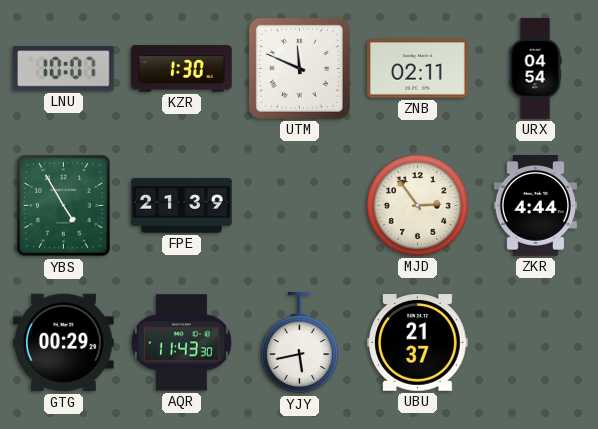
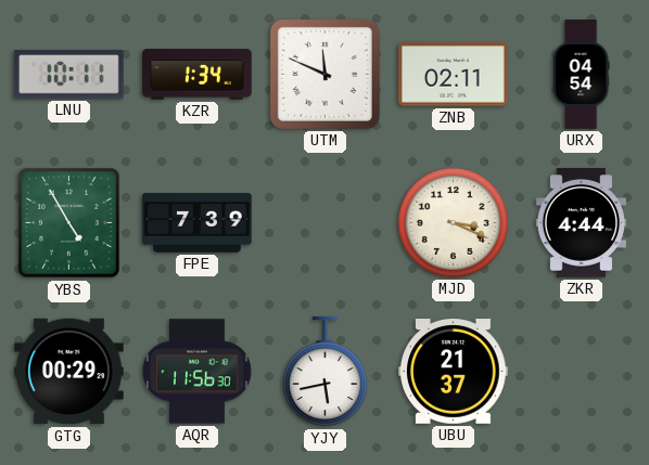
LNU: 10:07 -> 10:11 (69, 75)
KZR: 1:30 -> 1:34 (198, 75)
FPE: 21:39 -> 7:39 (198, 223)
MJD: 2:54 -> 3:19 (453, 222)
AQR: 11:43 -> 11:56 (198, 372)
